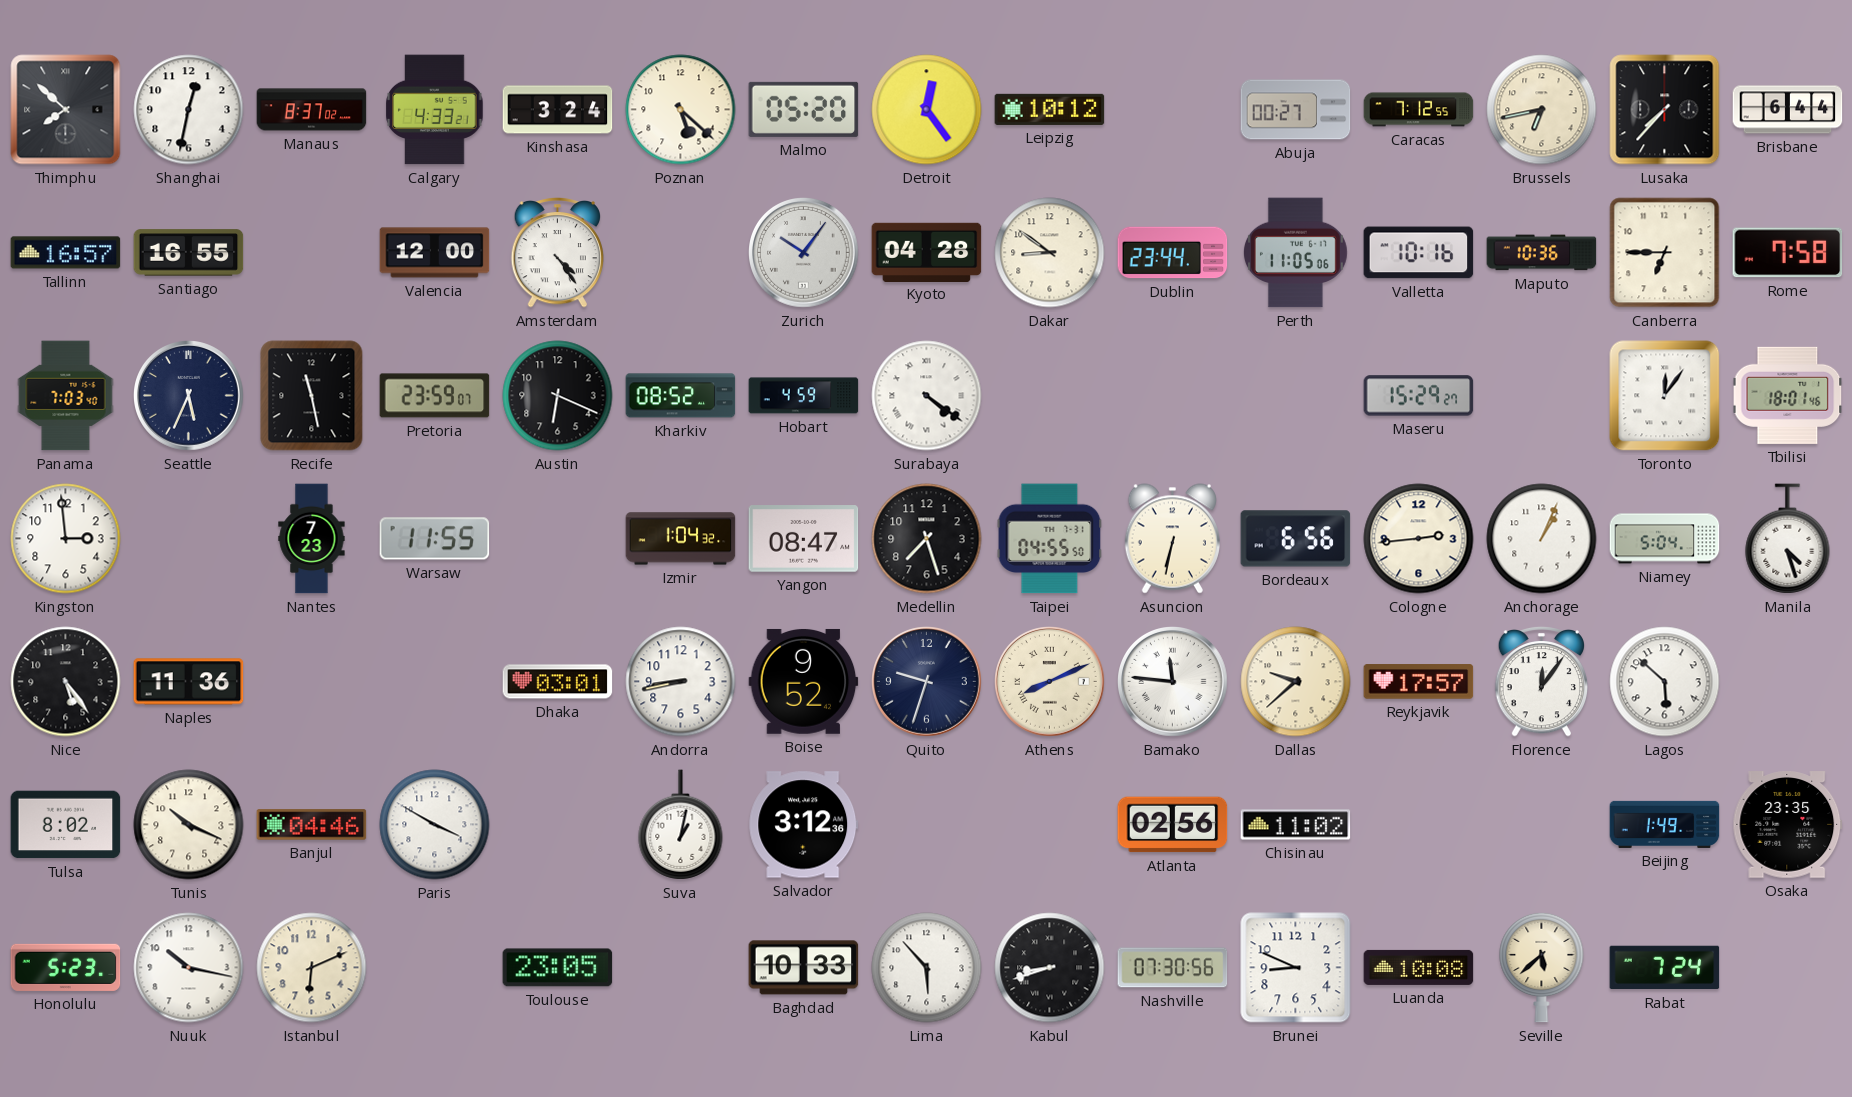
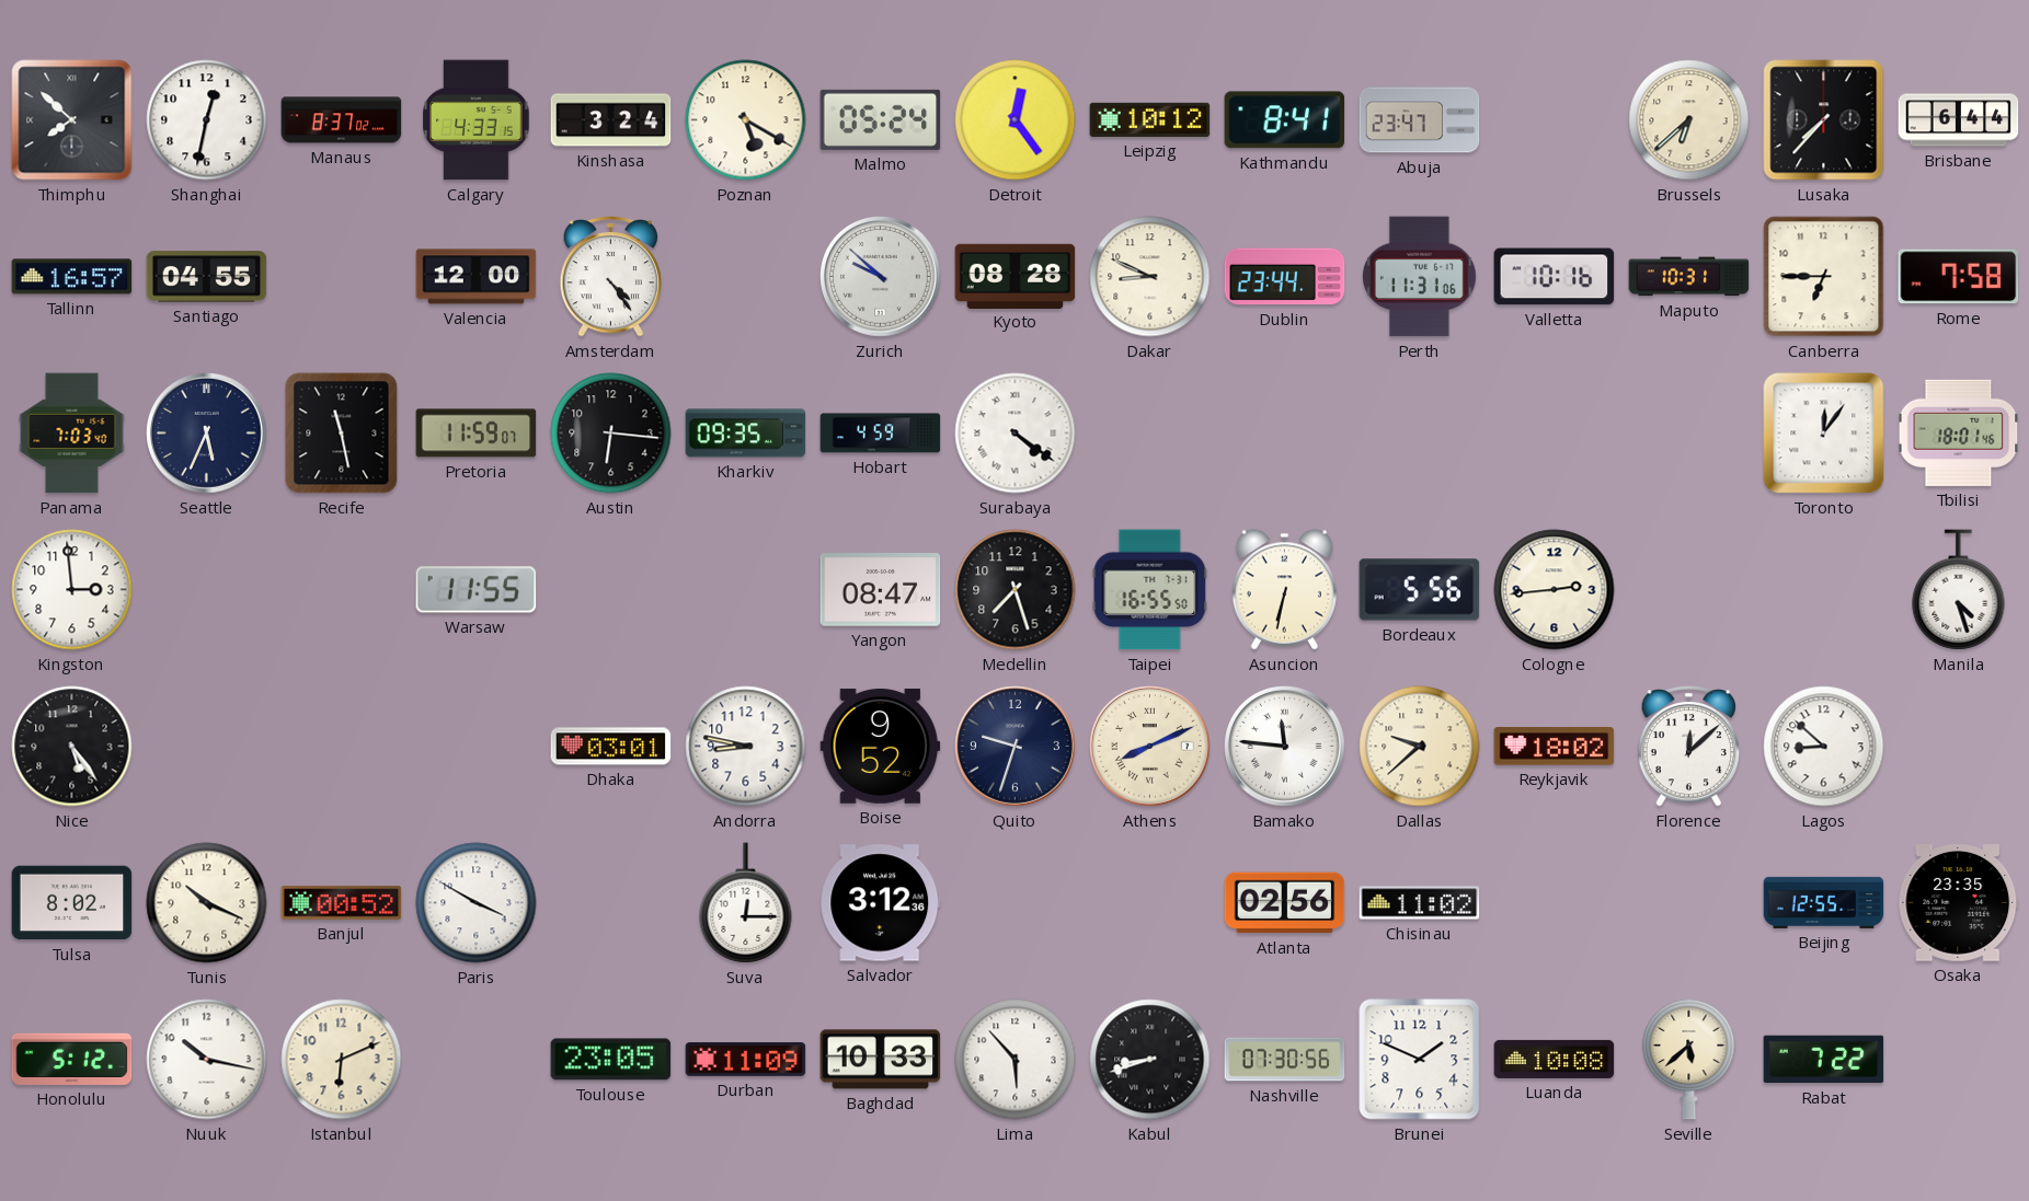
Calgary: 4:33:21 -> 4:33:15 (477, 120)
Poznan: 5:22 -> 5:20 (746, 120)
Malmo: 05:20 -> 05:24 (881, 119)
Kathmandu: none -> 8:41 (1285, 120)
Abuja: 00:27 -> 23:47 (1420, 120)
Caracas: 7:12 -> none (1419, 110)
Brussels: 6:43 -> 6:38 (1689, 120)
Santiago: 16:55 -> 04:55 (207, 277)
Zurich: 10:06 -> 9:52 (881, 277)
Kyoto: 04:28 -> 08:28 (1016, 276)
Dakar: 8:51 -> 8:49 (1150, 277)
Perth: 11:05 -> 11:31 (1419, 277)
Maputo: 10:36 -> 10:31 (1689, 277)
Pretoria: 23:59 -> 11:59 (477, 434)
Austin: 6:19 -> 6:16 (611, 434)
Kharkiv: 08:52 -> 09:35 (746, 434)
Maseru: 15:29 -> none (1419, 396)
Nantes: 7:23 -> none (312, 539)
Izmir: 1:04 -> none (681, 539)
Taipei: 04:55 -> 16:55 (1150, 590)
Bordeaux: 6:56 -> 5:56 (1420, 590)
Anchorage: 1:04 -> none (1542, 539)
Niamey: 5:04 -> none (1665, 539)
Naples: 11:36 -> none (189, 682)
Andorra: 8:43 -> 8:47 (746, 747)
Reykjavik: 17:57 -> 18:02 (1555, 747)
Florence: 12:06 -> 12:08 (1688, 746)
Lagos: 5:52 -> 8:52 (1824, 747)
Banjul: 04:46 -> 00:52 (342, 903)
Suva: 1:02 -> 12:15 (746, 903)
Beijing: 1:49 -> 12:55 (1824, 902)
Honolulu: 5:23 -> 5:12 (72, 1059)
Durban: none -> 11:09 (746, 1060)
Brunei: 8:49 -> 1:49 (1420, 1060)
Rabat: 7:24 -> 7:22 (1824, 1060)
